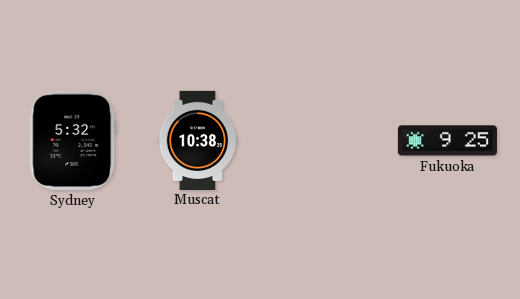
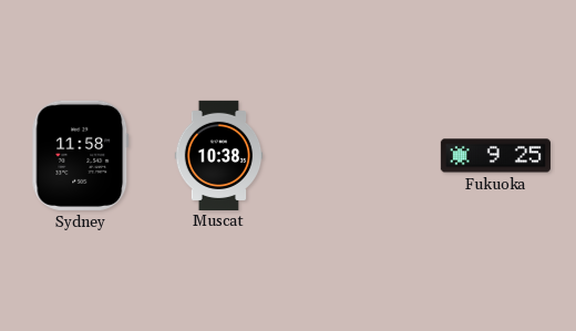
Sydney: 5:32 -> 11:58 (81, 155)
